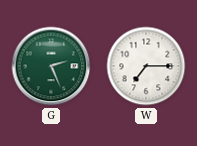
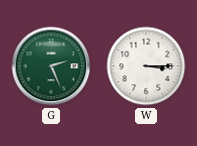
W: 7:15 -> 3:15 (146, 66)
